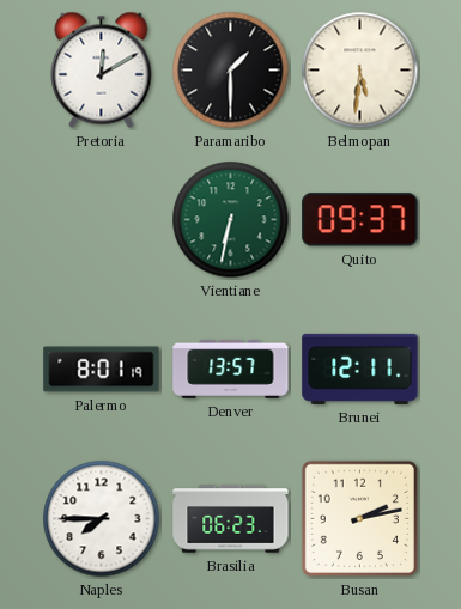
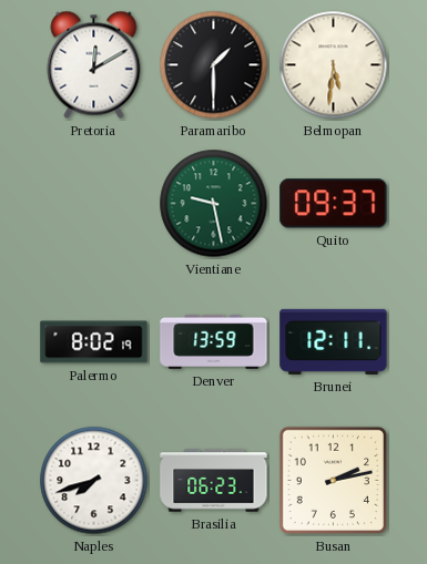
Vientiane: 6:32 -> 9:28 (214, 204)
Palermo: 8:01 -> 8:02 (94, 342)
Denver: 13:57 -> 13:59 (214, 341)
Naples: 7:45 -> 7:42 (94, 481)
